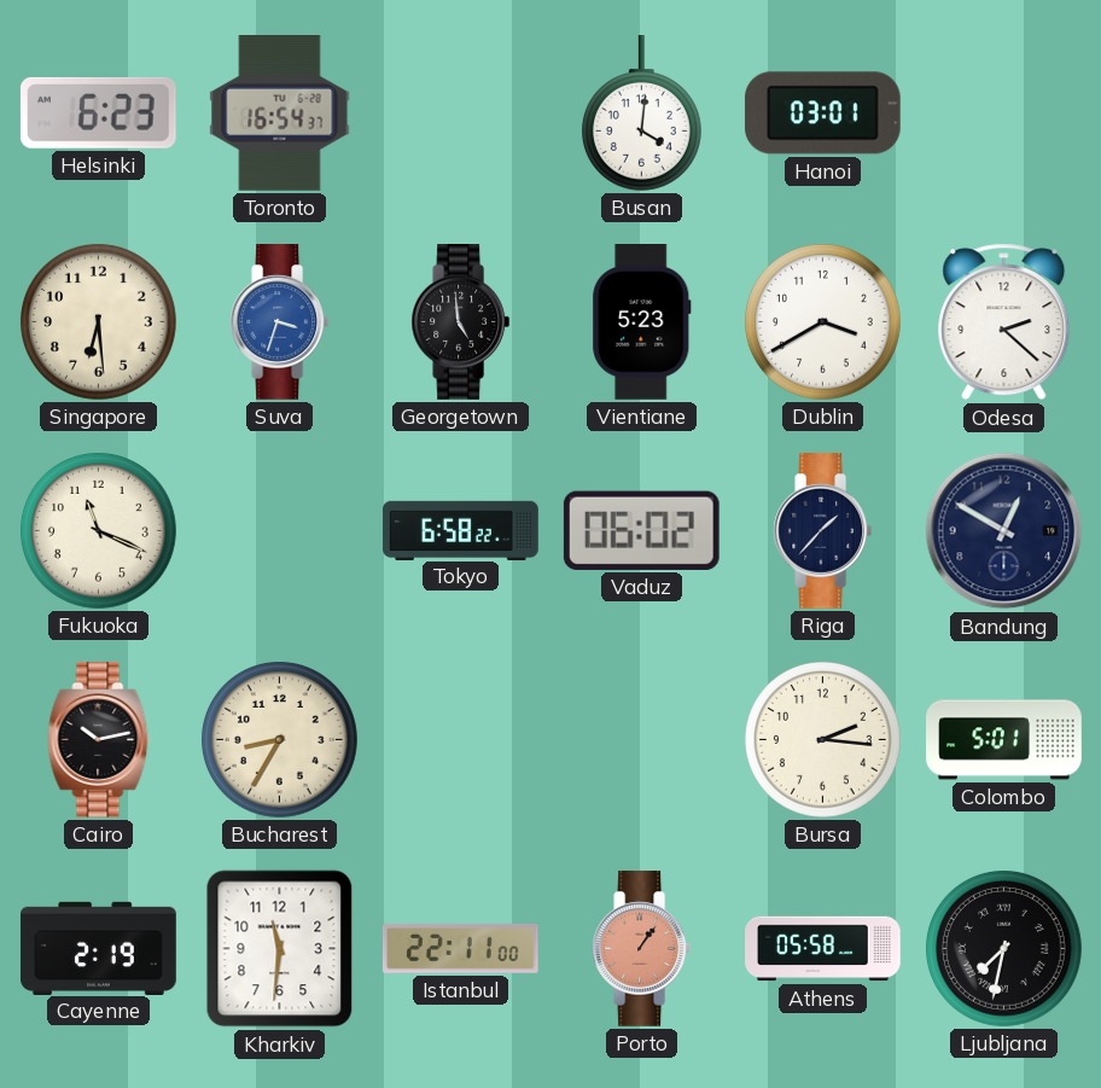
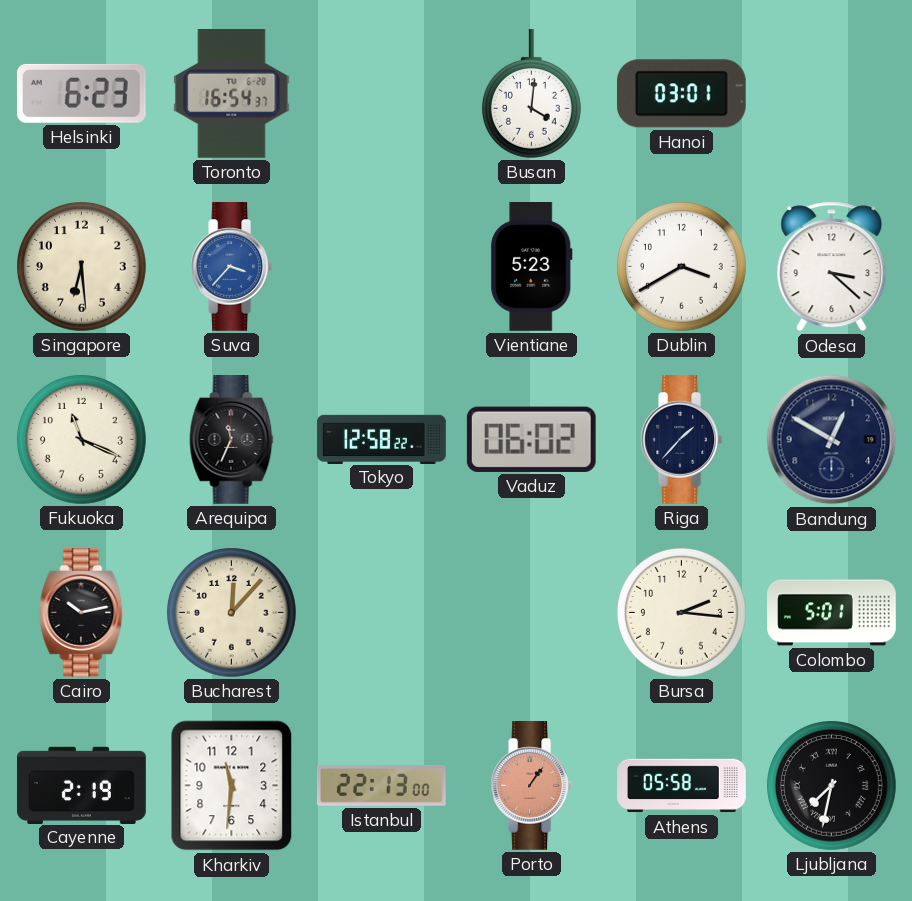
Suva: 3:33 -> 3:37 (232, 267)
Georgetown: 4:59 -> none (461, 322)
Odesa: 2:22 -> 3:22 (832, 267)
Arequipa: none -> 11:34 (232, 440)
Tokyo: 6:58 -> 12:58 (382, 439)
Bucharest: 8:35 -> 12:07 (232, 613)
Istanbul: 22:11 -> 22:13 (381, 785)
